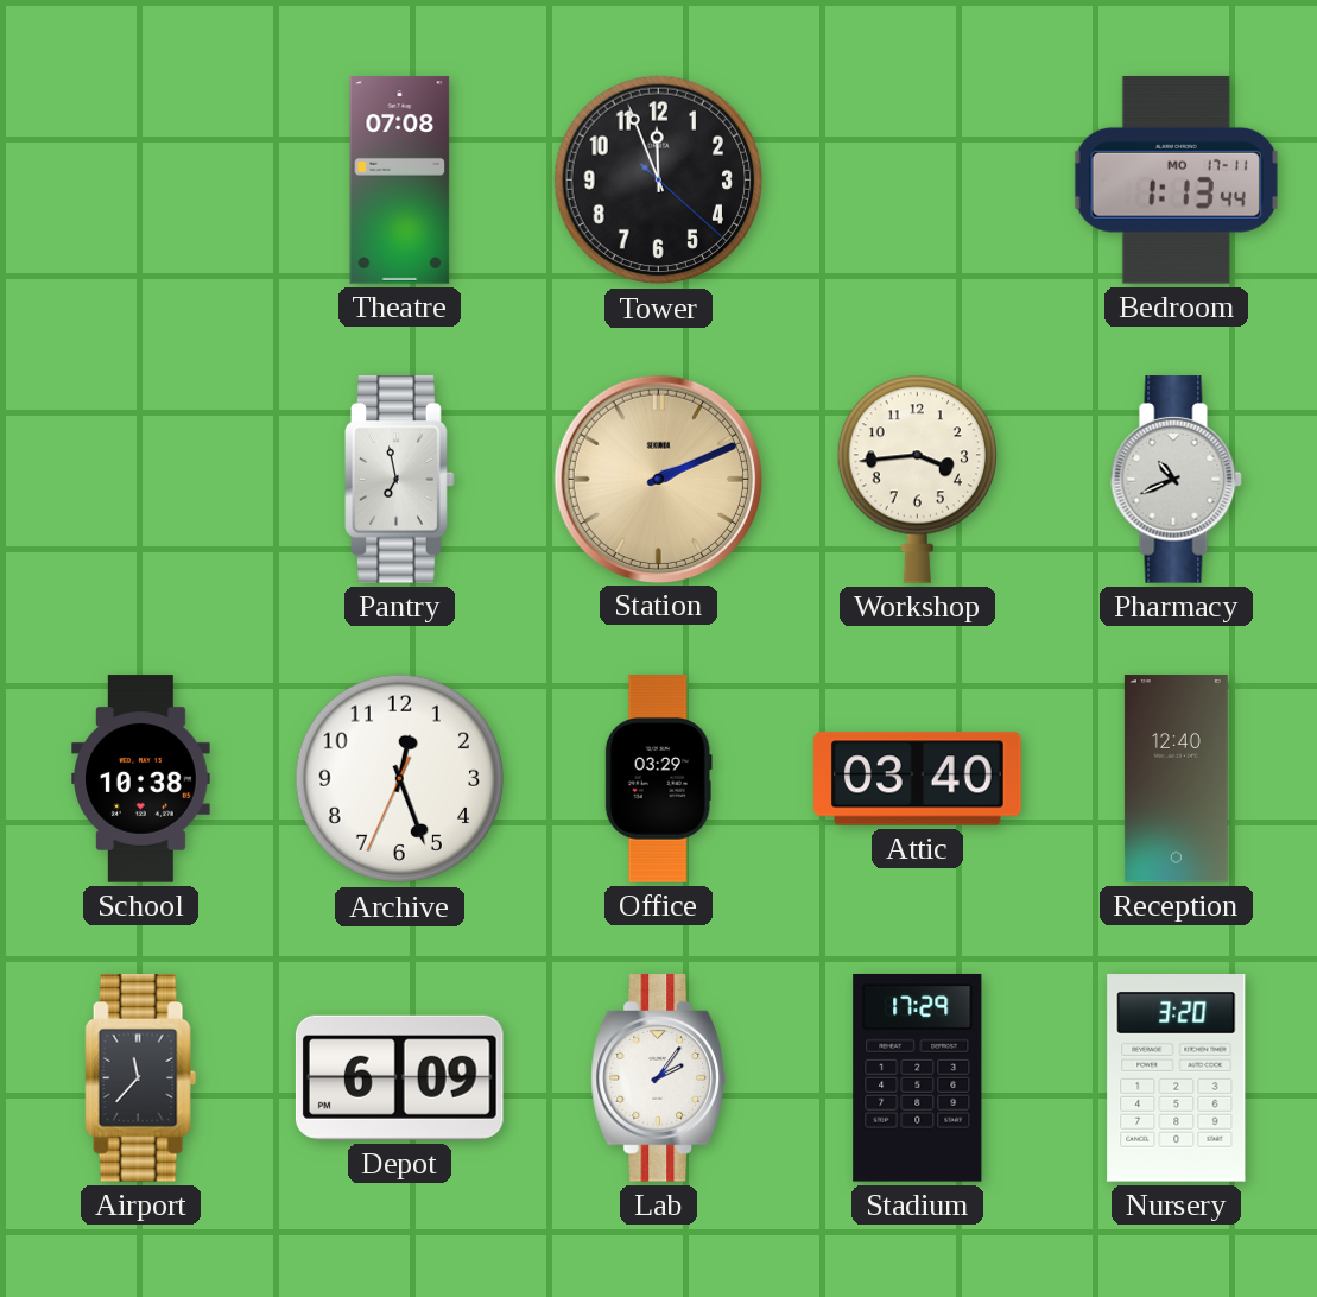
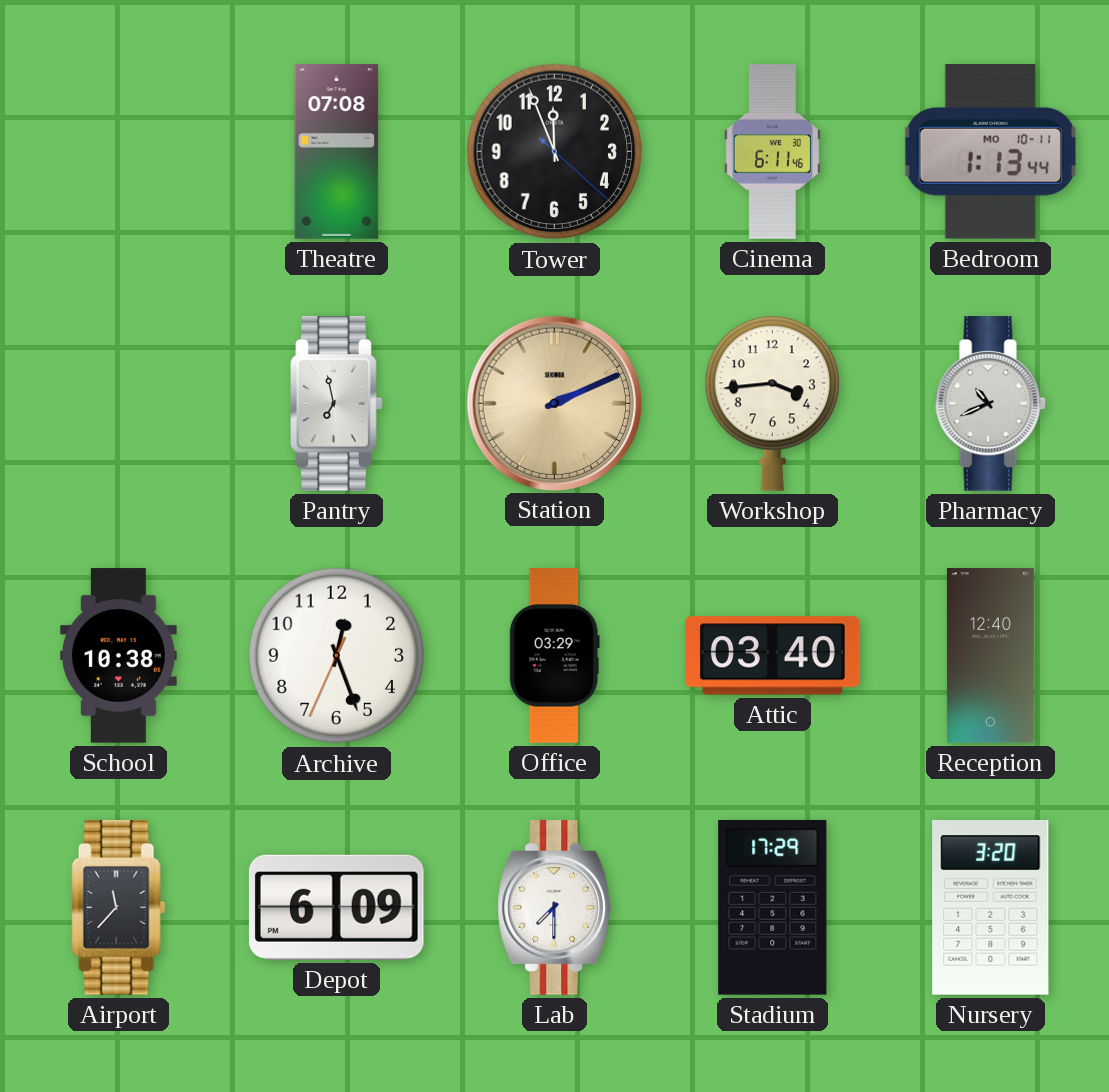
Cinema: none -> 6:11 (772, 152)
Bedroom date: MO 17-11 -> MO 10-11 (990, 151)
Lab: 2:06 -> 7:30 (555, 908)
